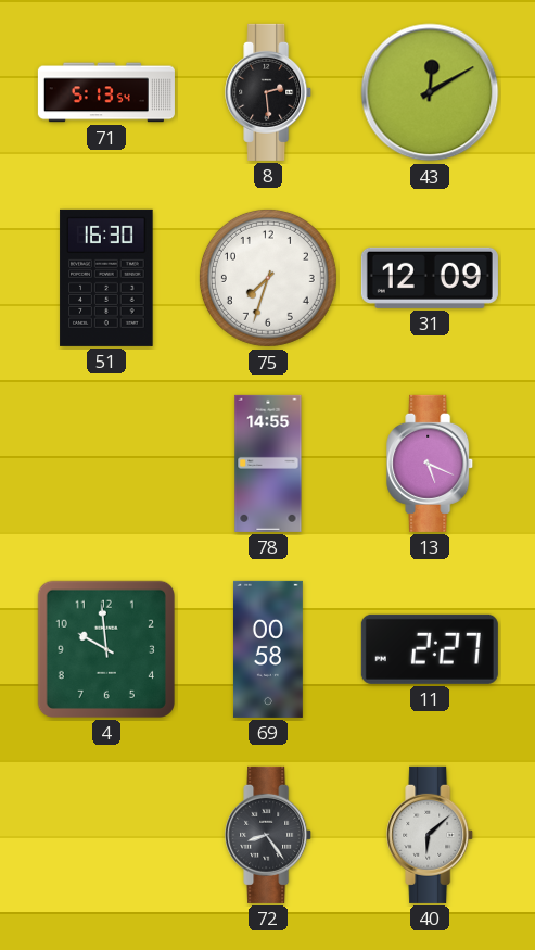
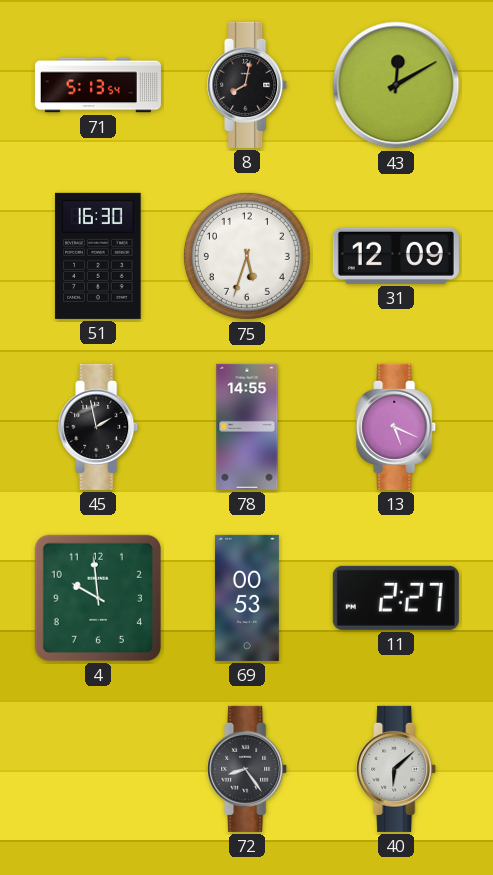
8: 2:29 -> 8:02 (248, 85)
75: 7:33 -> 5:33 (247, 256)
45: none -> 1:58 (99, 427)
69: 00:58 -> 00:53 (247, 598)
